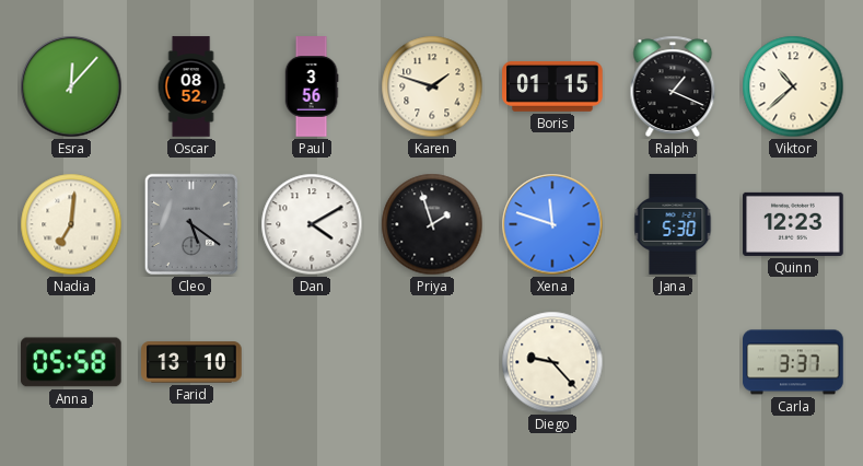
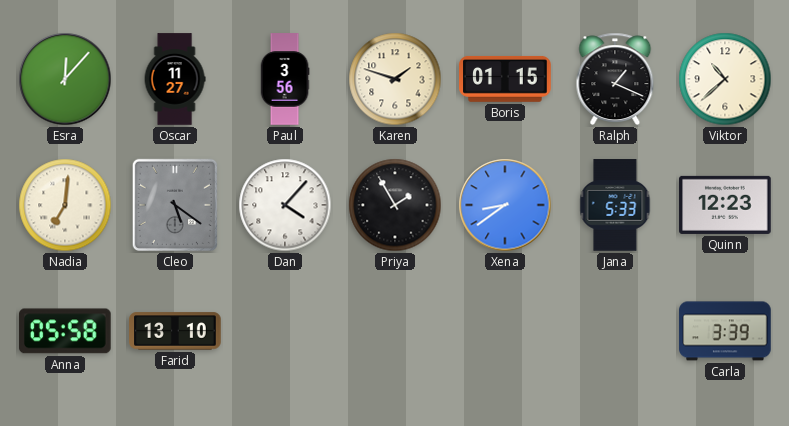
Oscar: 08:52 -> 11:27 (175, 79)
Dan: 4:10 -> 4:07 (285, 205)
Priya: 1:57 -> 1:55 (395, 205)
Xena: 11:48 -> 8:39 (505, 205)
Jana: 5:30 -> 5:33 (615, 205)
Diego: 9:23 -> none (552, 362)
Carla: 3:37 -> 3:39 (725, 331)
